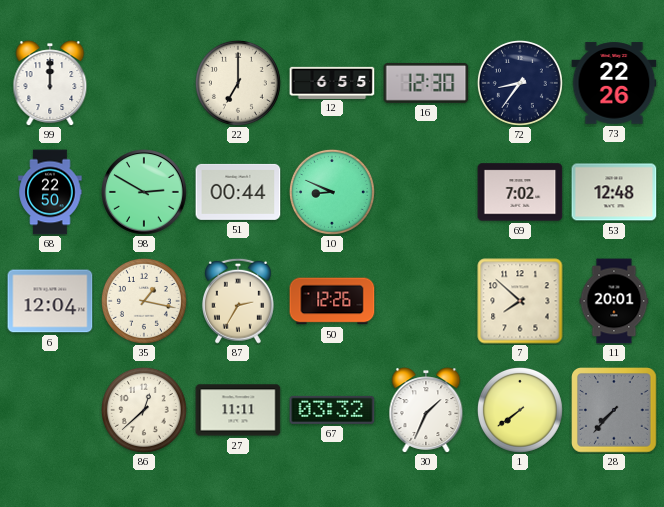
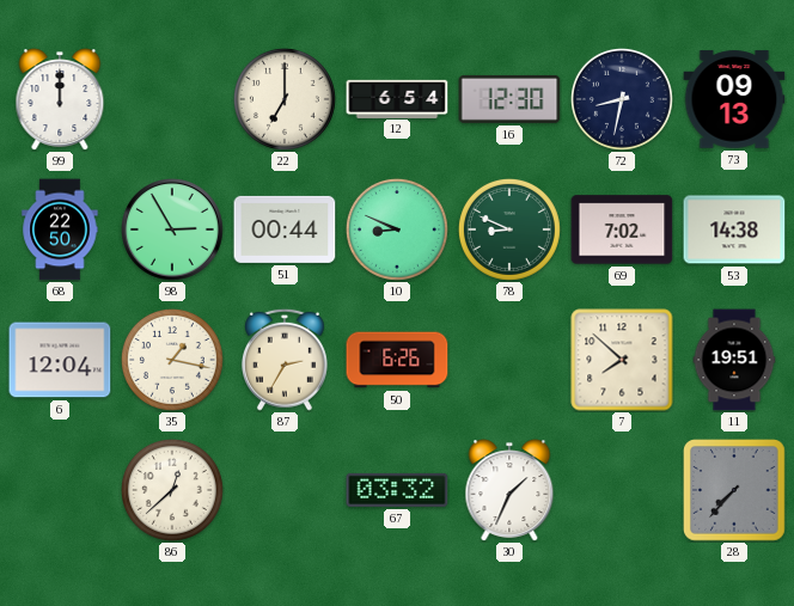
12: 6:55 -> 6:54 (397, 98)
72: 8:36 -> 8:32 (622, 99)
73: 22:26 -> 09:13 (734, 99)
98: 2:50 -> 2:55 (173, 231)
78: none -> 8:49 (509, 229)
53: 12:48 -> 14:38 (734, 229)
50: 12:26 -> 6:26 (397, 360)
11: 20:01 -> 19:51 (734, 360)
27: 11:11 -> none (238, 410)
1: 7:39 -> none (520, 410)
